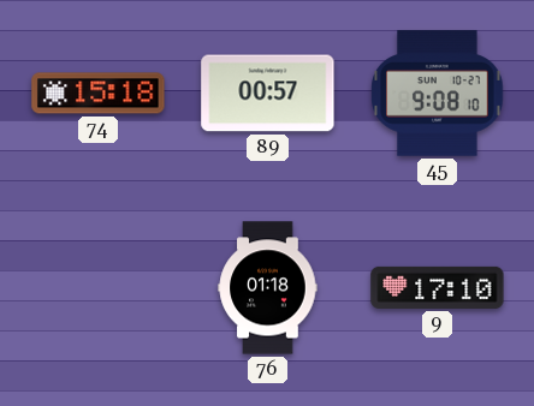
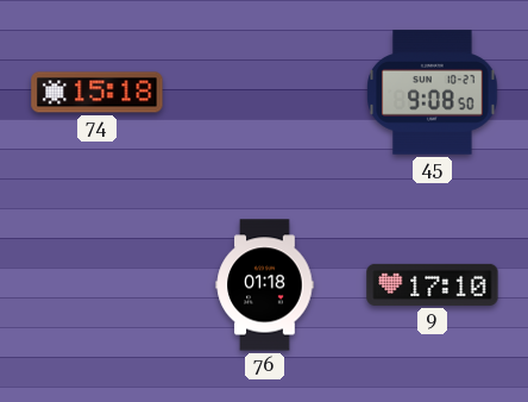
89: 00:57 -> none (268, 94)
45: 9:08:10 -> 9:08:50 (433, 93)
